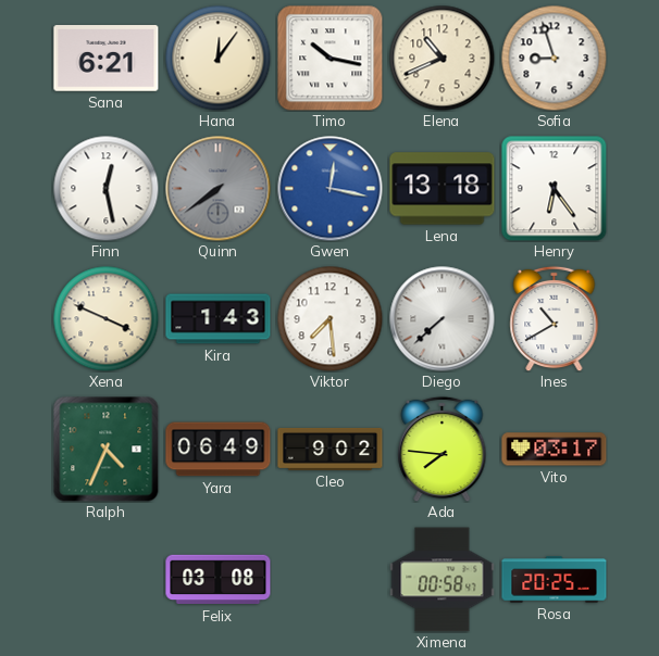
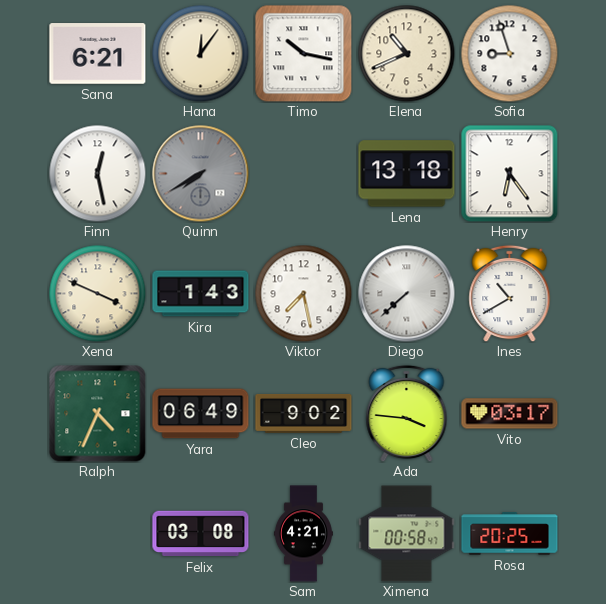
Quinn: 7:39 -> 7:40 (201, 174)
Gwen: 12:17 -> none (331, 189)
Viktor: 7:29 -> 7:28 (303, 293)
Ada: 7:46 -> 3:46 (407, 413)
Sam: none -> 4:21 (303, 534)
